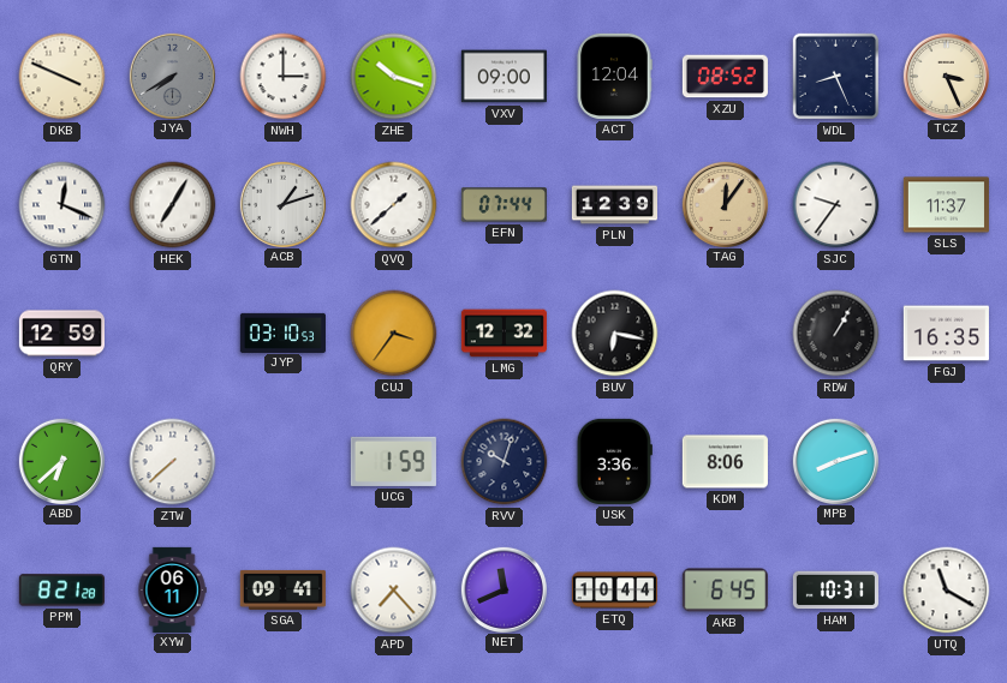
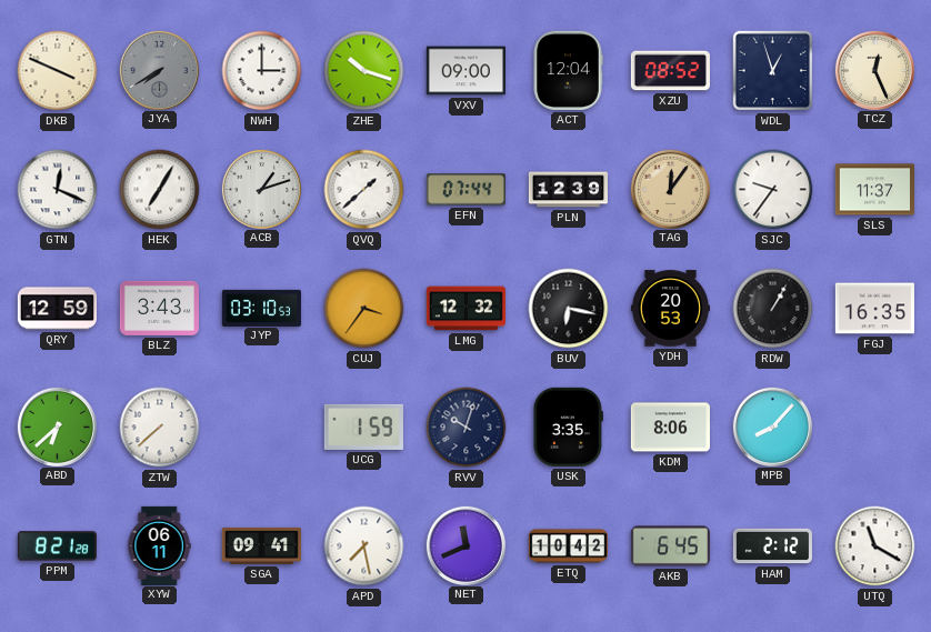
WDL: 8:26 -> 12:57 (773, 71)
TCZ: 3:26 -> 12:26 (874, 70)
BLZ: none -> 3:43 (159, 308)
YDH: none -> 20:53 (670, 309)
USK: 3:36 -> 3:35 (568, 427)
MPB: 8:12 -> 8:07 (772, 427)
APD: 7:23 -> 7:28 (364, 546)
ETQ: 10:44 -> 10:42 (568, 546)
HAM: 10:31 -> 2:12 (772, 546)
